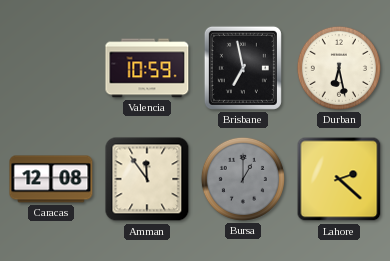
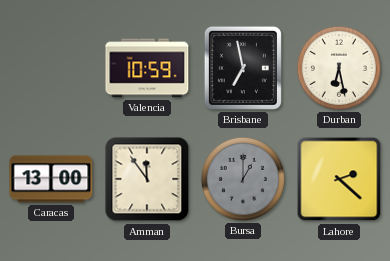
Caracas: 12:08 -> 13:00 (51, 179)
